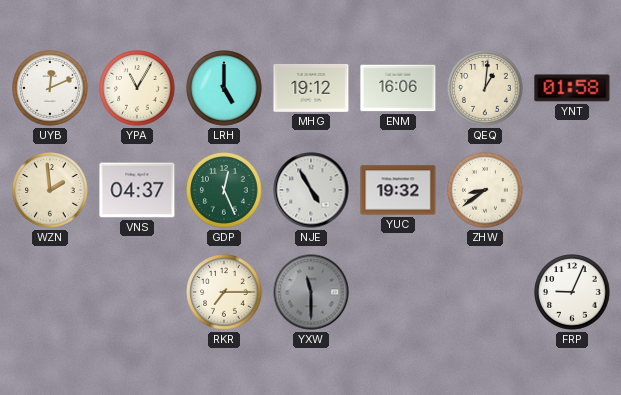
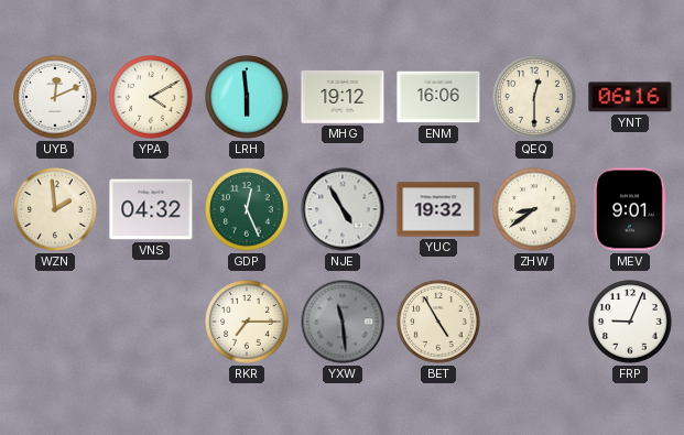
YPA: 11:05 -> 4:10 (151, 97)
LRH: 5:00 -> 5:59 (247, 97)
QEQ: 1:01 -> 12:30 (534, 97)
YNT: 01:58 -> 06:16 (630, 97)
VNS: 04:37 -> 04:32 (151, 209)
MEV: none -> 9:01 (630, 209)
YXW: 11:30 -> 11:29 (343, 322)
BET: none -> 4:55 (438, 322)
